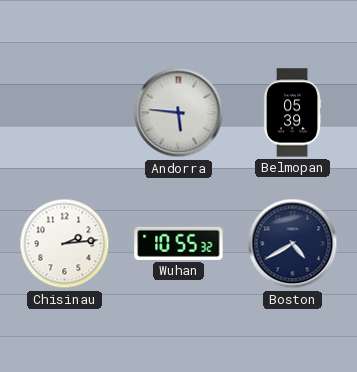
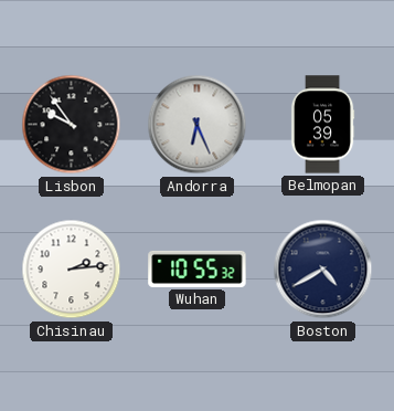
Lisbon: none -> 9:54 (72, 125)
Andorra: 5:46 -> 6:26 (198, 125)
